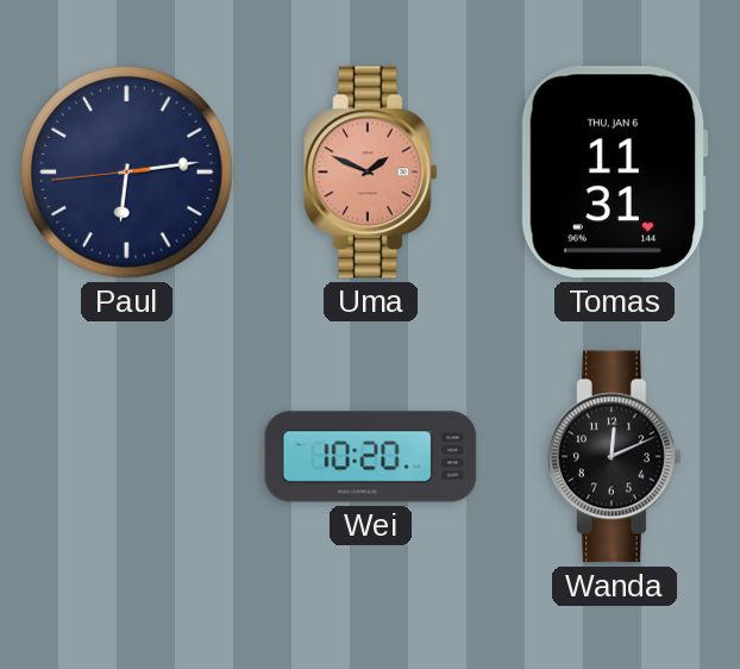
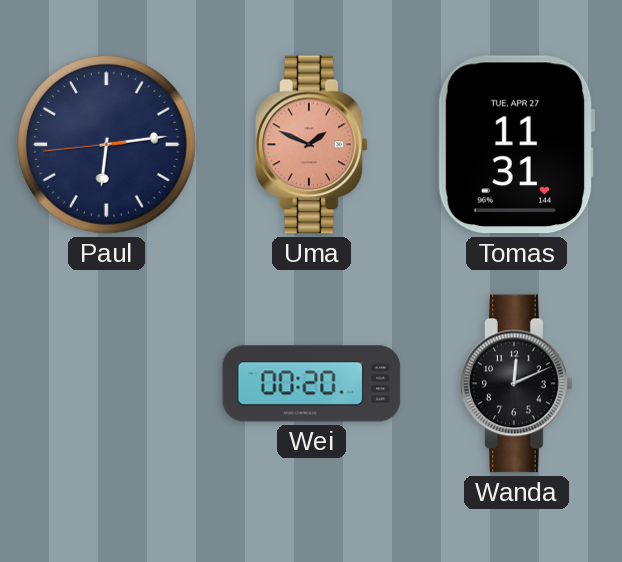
Tomas date: THU, JAN 6 -> TUE, APR 27 (516, 145)
Wei: 10:20 -> 00:20 (312, 384)
